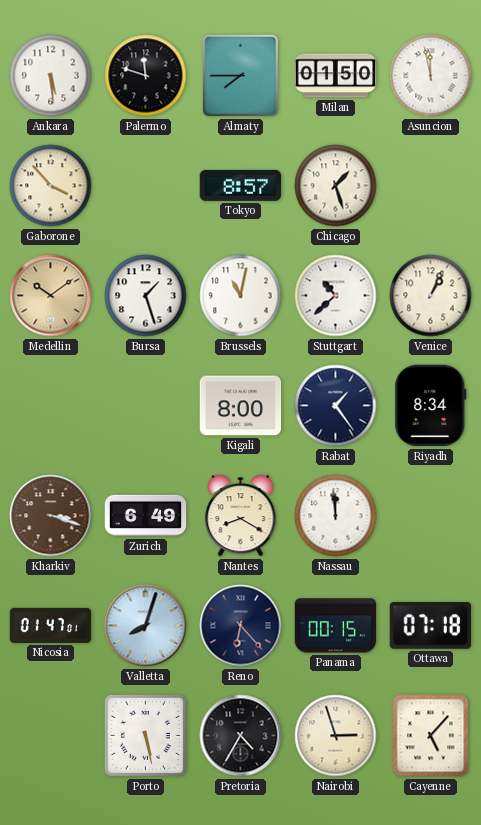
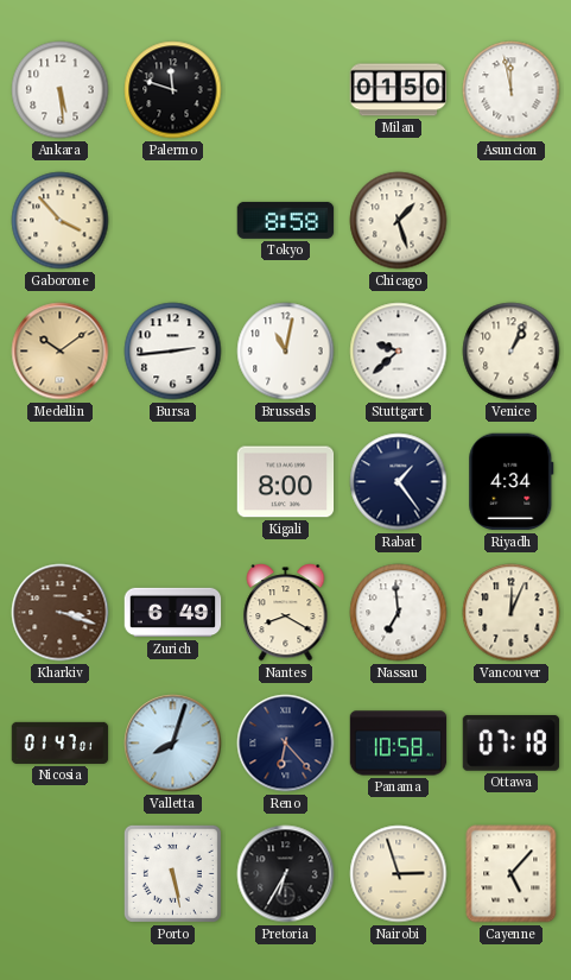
Almaty: 7:45 -> none (240, 75)
Tokyo: 8:57 -> 8:58 (286, 220)
Bursa: 1:27 -> 2:44 (173, 352)
Stuttgart: 10:38 -> 9:38 (399, 352)
Riyadh: 8:34 -> 4:34 (512, 482)
Nassau: 11:59 -> 6:59 (399, 613)
Vancouver: none -> 12:04 (512, 613)
Panama: 00:15 -> 10:58 (399, 744)
Pretoria: 4:35 -> 6:35 (286, 874)
